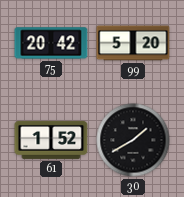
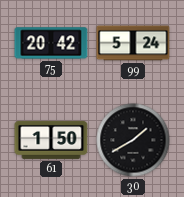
99: 5:20 -> 5:24 (133, 43)
61: 1:52 -> 1:50 (51, 140)
